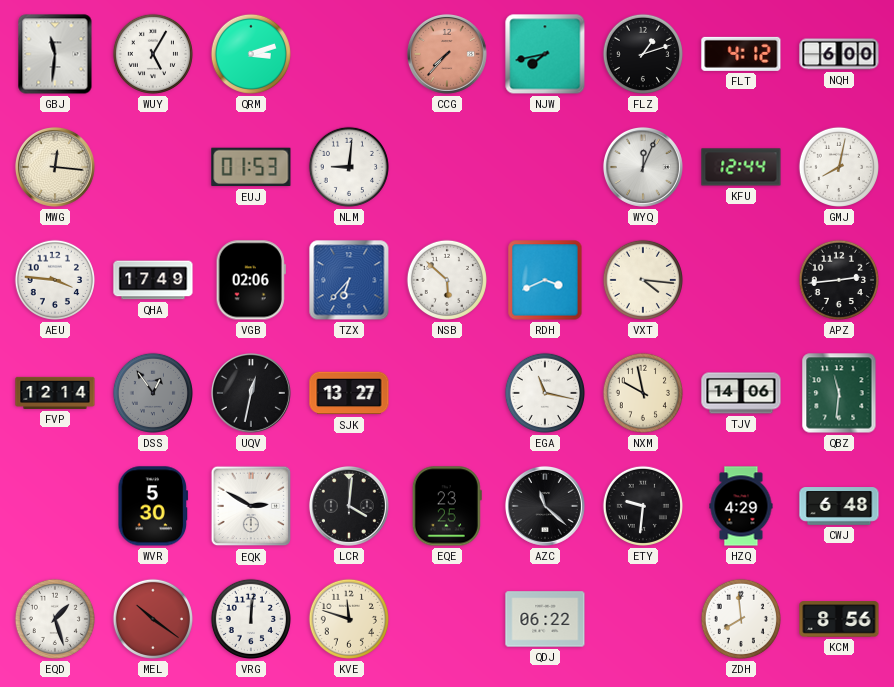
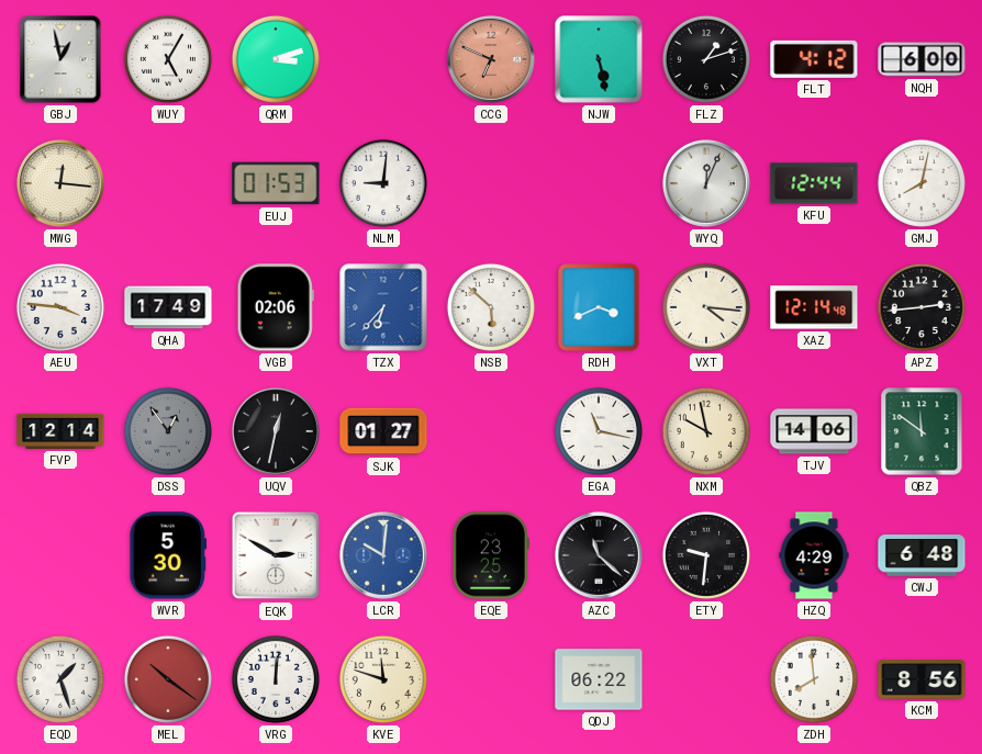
GBJ: 11:31 -> 12:58 (60, 59)
CCG: 7:37 -> 6:49 (491, 59)
NJW: 7:43 -> 5:28 (599, 59)
XAZ: none -> 12:14 (814, 307)
SJK: 13:27 -> 01:27 (383, 431)
QBZ: 11:31 -> 11:51 (922, 431)
LCR: 4:01 -> 10:01 (383, 555)
LCR dial: black -> blue (383, 555)
